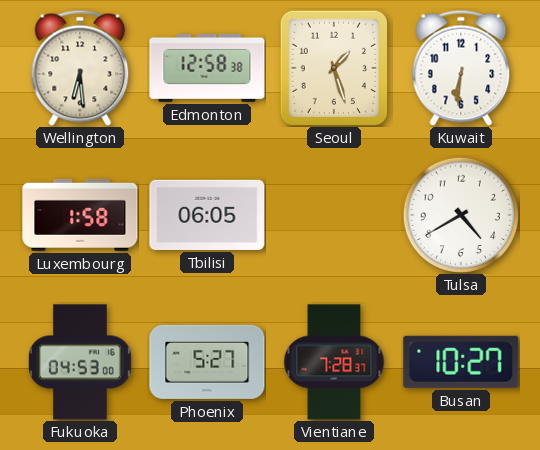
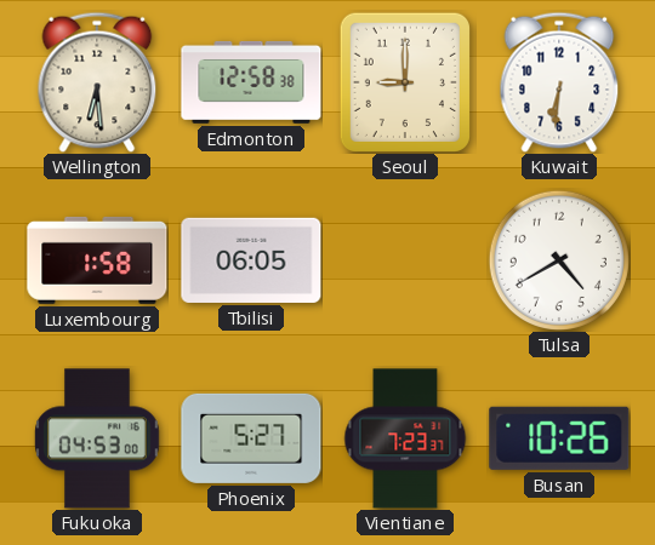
Seoul: 1:27 -> 9:00 (405, 82)
Vientiane: 7:28 -> 7:23 (405, 438)
Busan: 10:27 -> 10:26 (559, 438)
